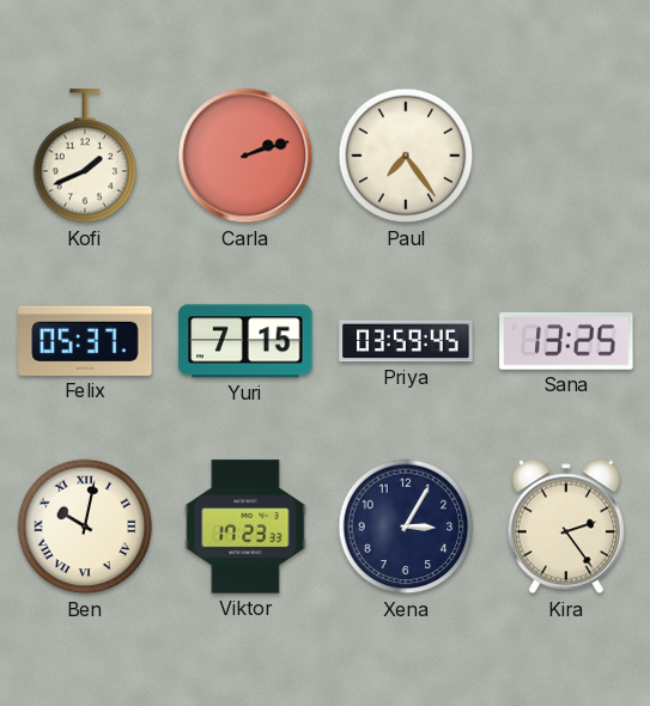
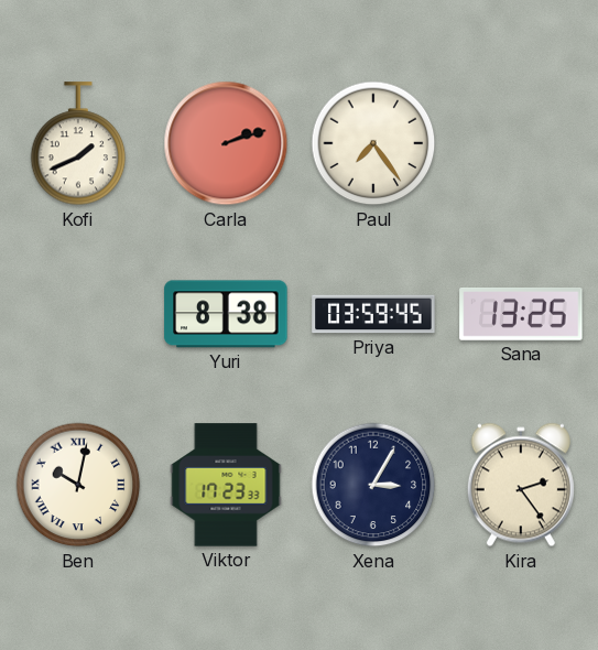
Felix: 05:37 -> none (85, 341)
Yuri: 7:15 -> 8:38 (226, 314)
